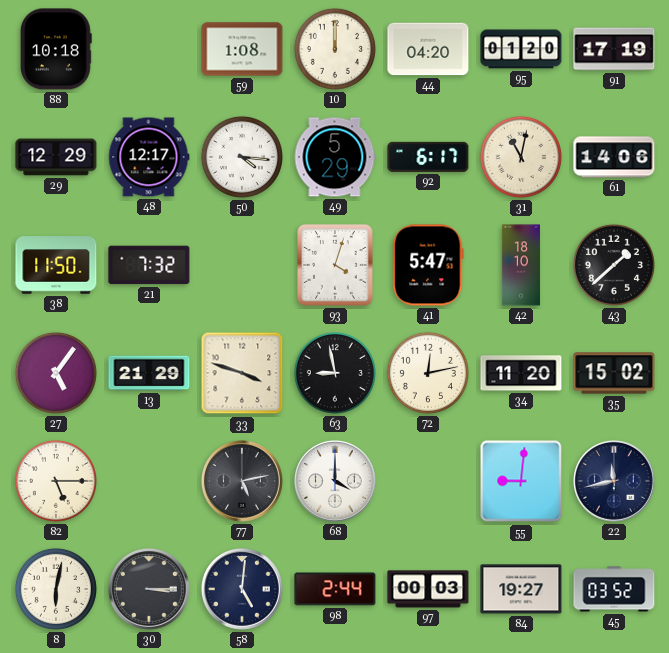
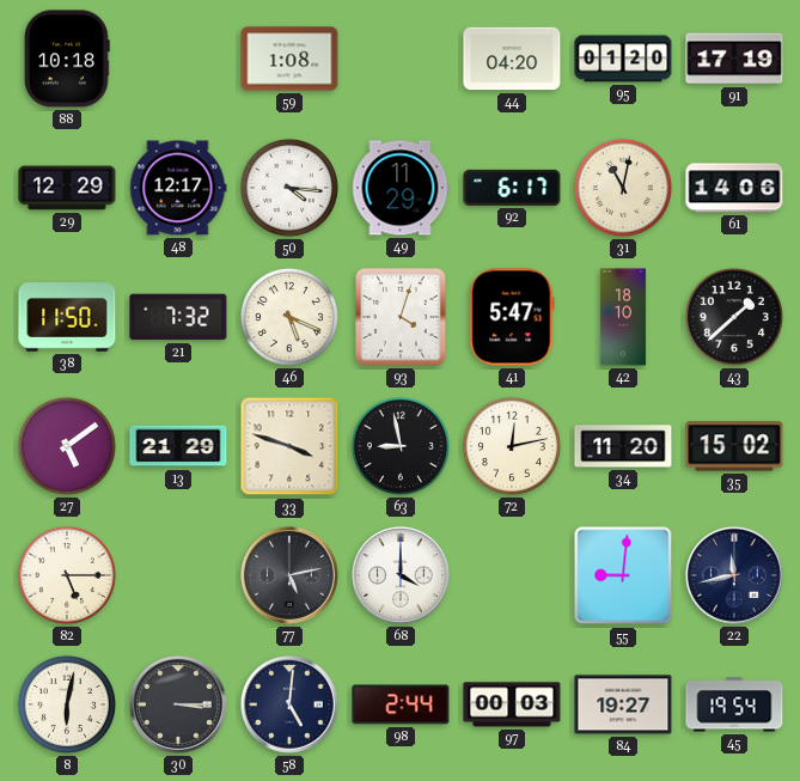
10: 12:00 -> none (335, 49)
49: 5:29 -> 11:29 (401, 188)
46: none -> 5:19 (289, 317)
27: 5:06 -> 5:09 (67, 446)
45: 03:52 -> 19:54 (734, 704)
